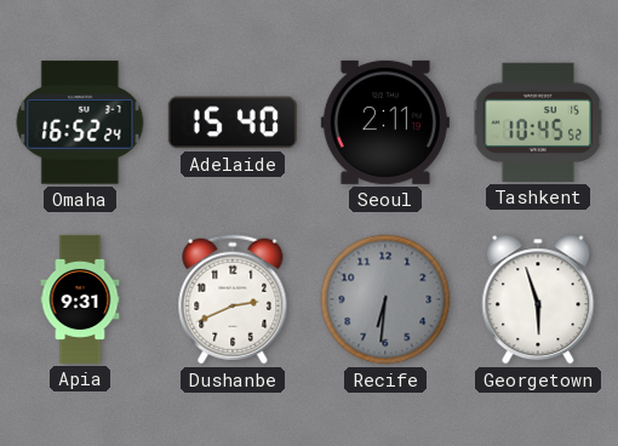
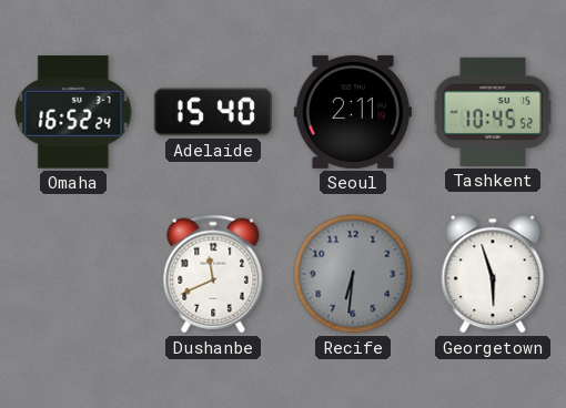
Apia: 9:31 -> none (80, 299)
Dushanbe: 2:41 -> 11:41 (213, 274)
